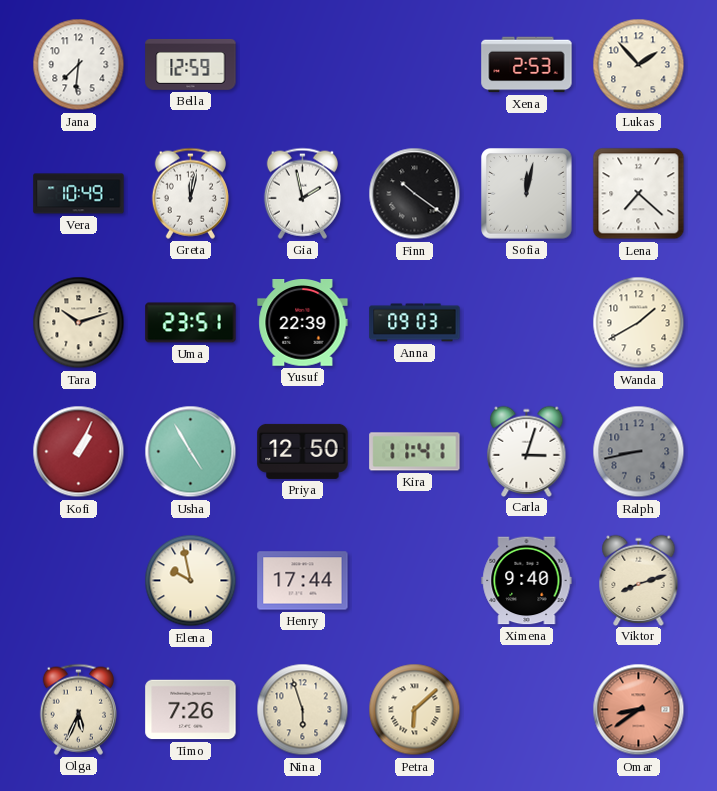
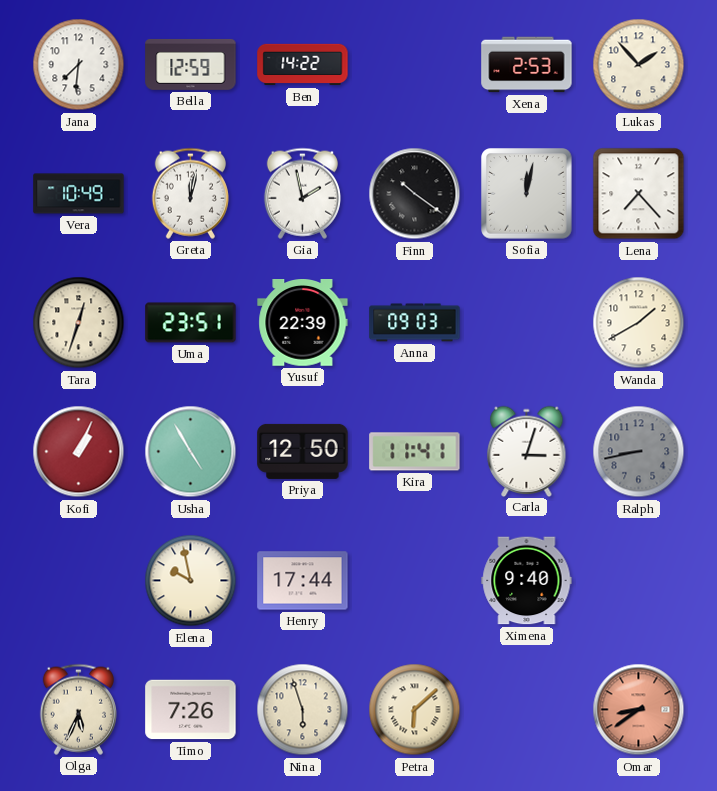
Ben: none -> 14:22 (303, 65)
Lena: 7:22 -> 7:23 (639, 194)
Tara: 10:12 -> 12:33 (79, 323)
Viktor: 8:12 -> none (639, 580)
